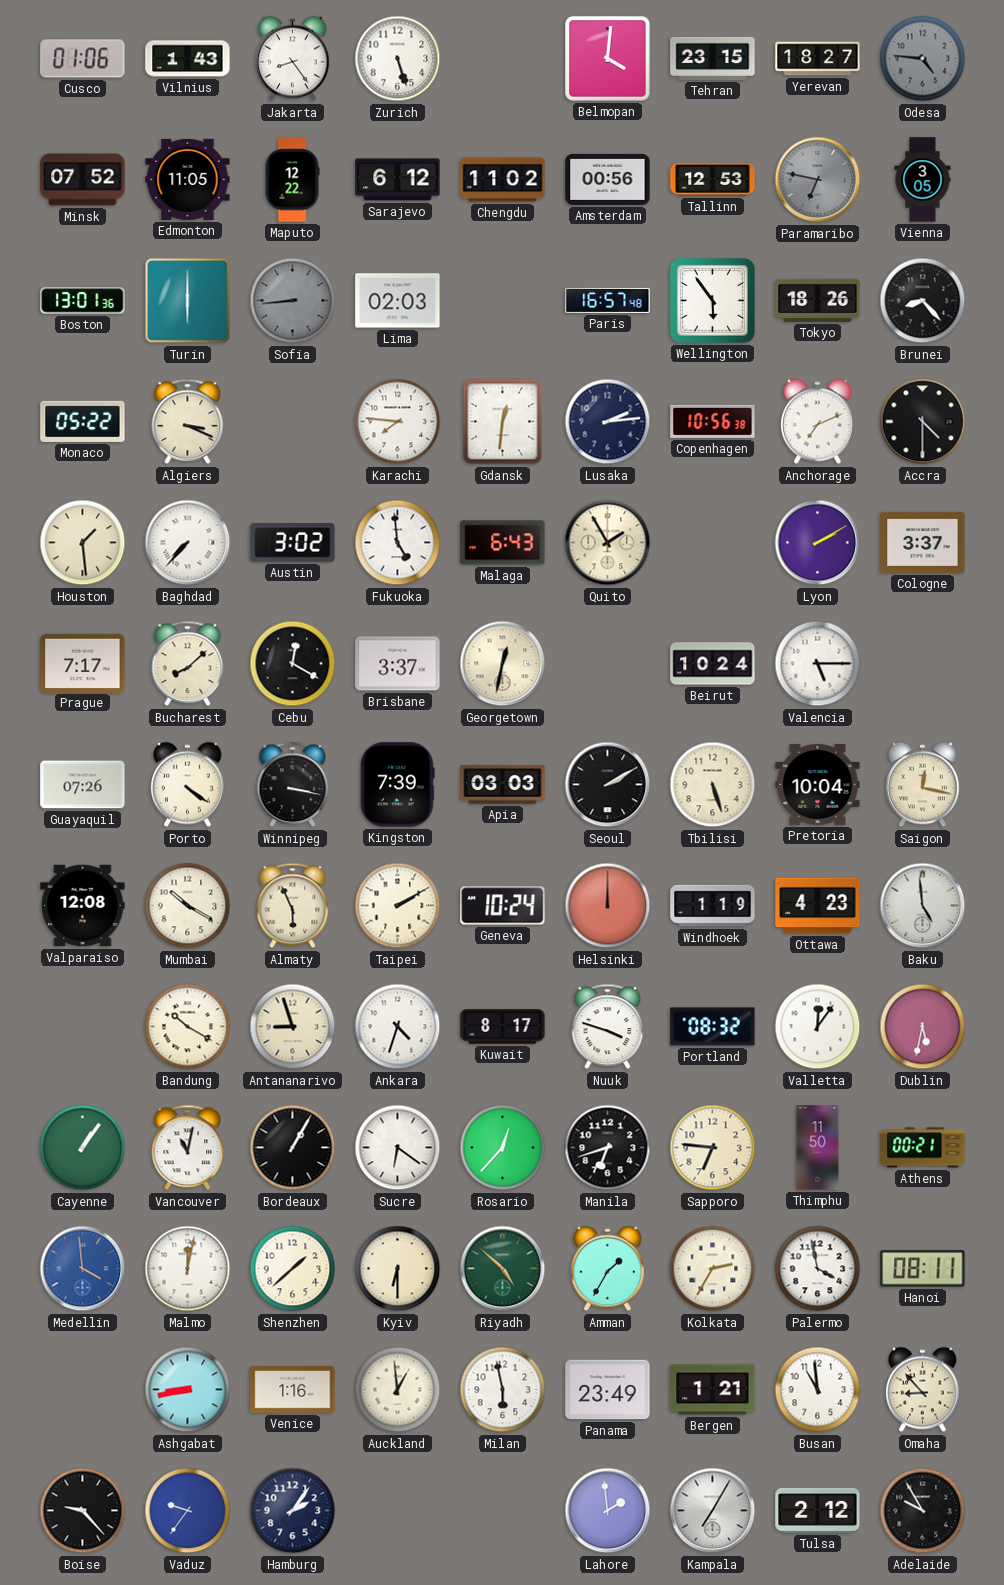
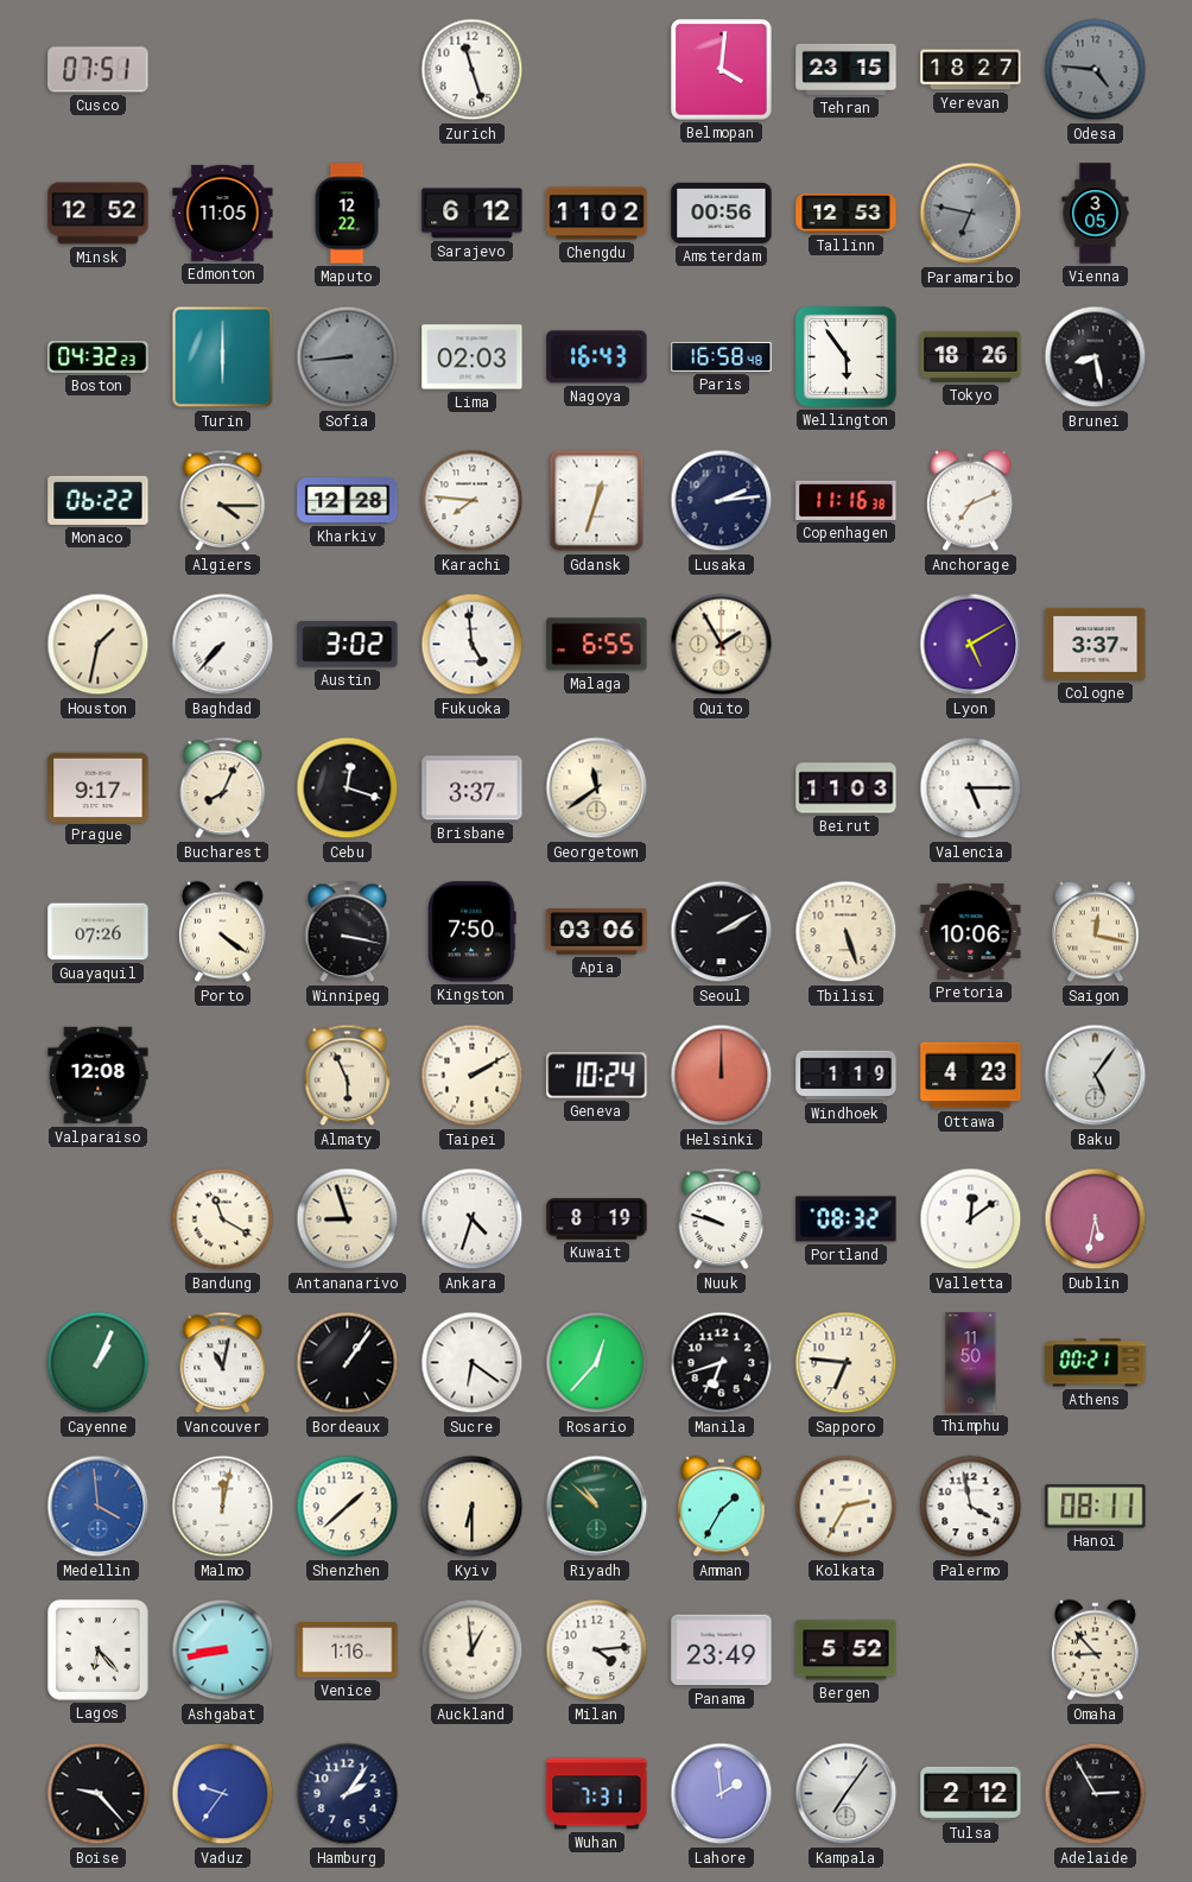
Cusco: 01:06 -> 07:51 (99, 70)
Vilnius: 1:43 -> none (188, 59)
Jakarta: 8:24 -> none (293, 59)
Zurich: 5:27 -> 11:27 (473, 70)
Minsk: 07:52 -> 12:52 (99, 214)
Boston: 13:01 -> 04:32 (99, 357)
Nagoya: none -> 16:43 (597, 357)
Paris: 16:57 -> 16:58 (722, 356)
Brunei: 8:23 -> 8:28 (1096, 357)
Monaco: 05:22 -> 06:22 (99, 500)
Algiers: 3:19 -> 4:15 (223, 501)
Kharkiv: none -> 12:28 (348, 501)
Gdansk: 12:31 -> 12:33 (597, 501)
Copenhagen: 10:56 -> 11:16 (847, 500)
Accra: 4:30 -> none (923, 422)
Houston: 1:29 -> 1:32 (99, 645)
Malaga: 6:43 -> 6:55 (597, 645)
Lyon: 2:10 -> 5:10 (971, 645)
Prague: 7:17 -> 9:17 (99, 787)
Bucharest: 8:08 -> 8:04 (223, 788)
Cebu: 12:20 -> 12:18 (348, 788)
Georgetown: 12:32 -> 11:39 (597, 788)
Beirut: 10:24 -> 11:03 (847, 788)
Kingston: 7:39 -> 7:50 (473, 932)
Apia: 03:03 -> 03:06 (597, 932)
Pretoria: 10:04 -> 10:06 (971, 931)
Mumbai: 10:20 -> none (188, 906)
Baku: 4:59 -> 5:06 (1096, 1076)
Bandung: 10:20 -> 11:20 (223, 1219)
Kuwait: 8:17 -> 8:19 (597, 1219)
Nuuk: 3:48 -> 9:48 (722, 1219)
Valletta: 12:06 -> 12:09 (971, 1219)
Cayenne: 1:06 -> 1:04 (99, 1363)
Bordeaux: 1:05 -> 1:06 (348, 1363)
Riyadh: 4:52 -> 10:52 (597, 1507)
Lagos: none -> 6:23 (97, 1649)
Milan: 5:58 -> 4:14 (597, 1650)
Bergen: 1:21 -> 5:52 (847, 1650)
Busan: 10:59 -> none (818, 1390)
Wuhan: none -> 7:31 (597, 1794)
Kampala: 7:05 -> 7:06 (847, 1794)
Adelaide: 9:55 -> 2:55 (1096, 1794)
